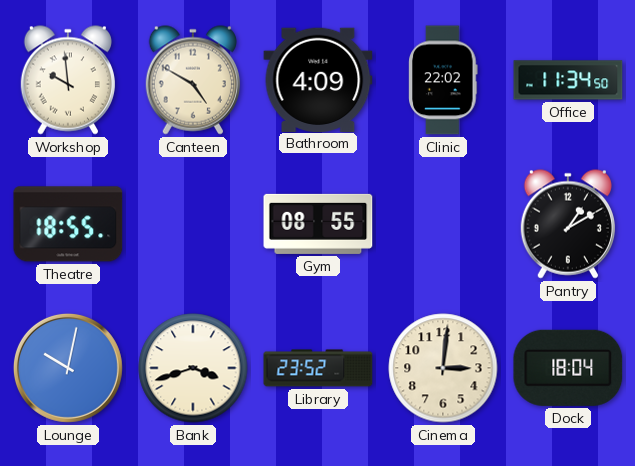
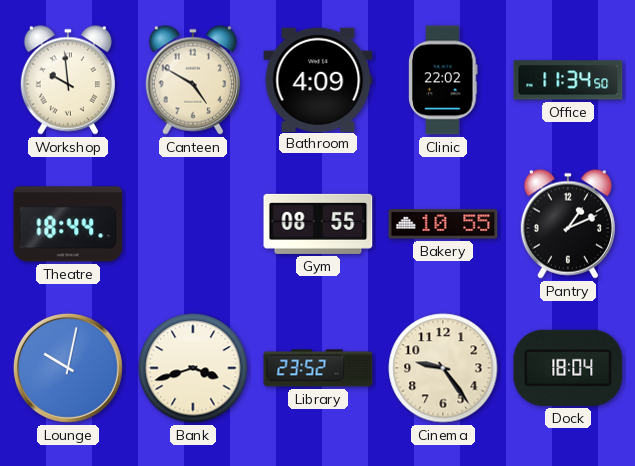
Theatre: 18:55 -> 18:44 (68, 224)
Bakery: none -> 10:55 (443, 224)
Pantry: 1:10 -> 1:11 (568, 224)
Cinema: 3:01 -> 9:24 (443, 368)
